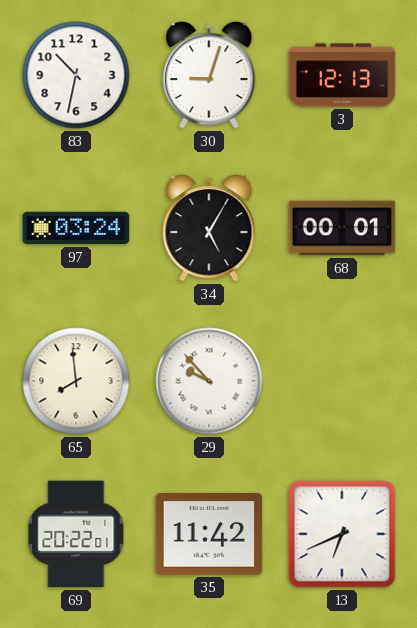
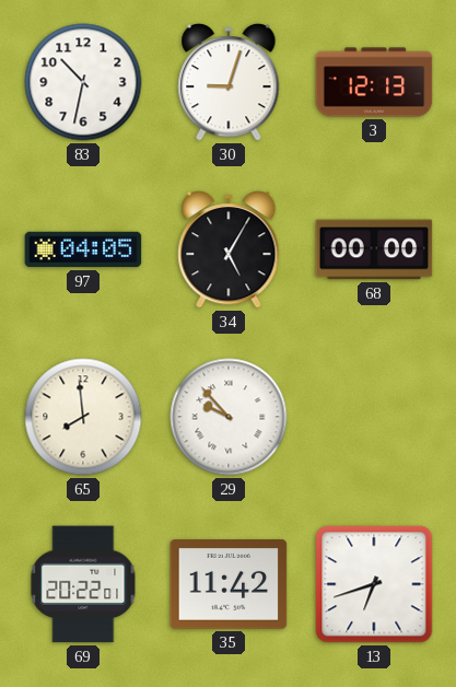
97: 03:24 -> 04:05 (83, 249)
68: 00:01 -> 00:00 (374, 249)
13: 6:41 -> 6:42 (374, 584)
